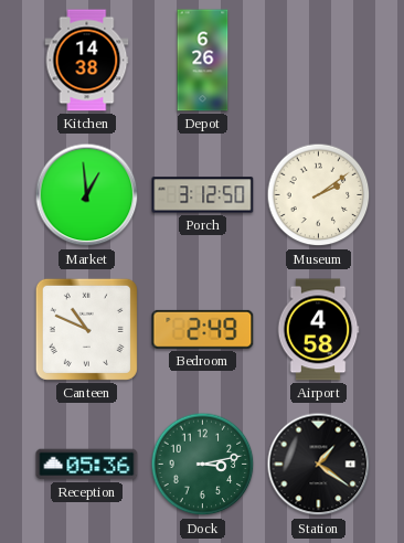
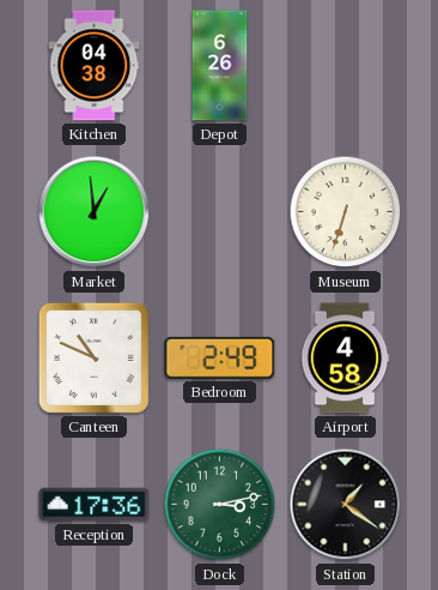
Kitchen: 14:38 -> 04:38 (95, 66)
Porch: 3:12 -> none (203, 195)
Museum: 2:09 -> 6:33 (346, 212)
Reception: 05:36 -> 17:36 (95, 505)
